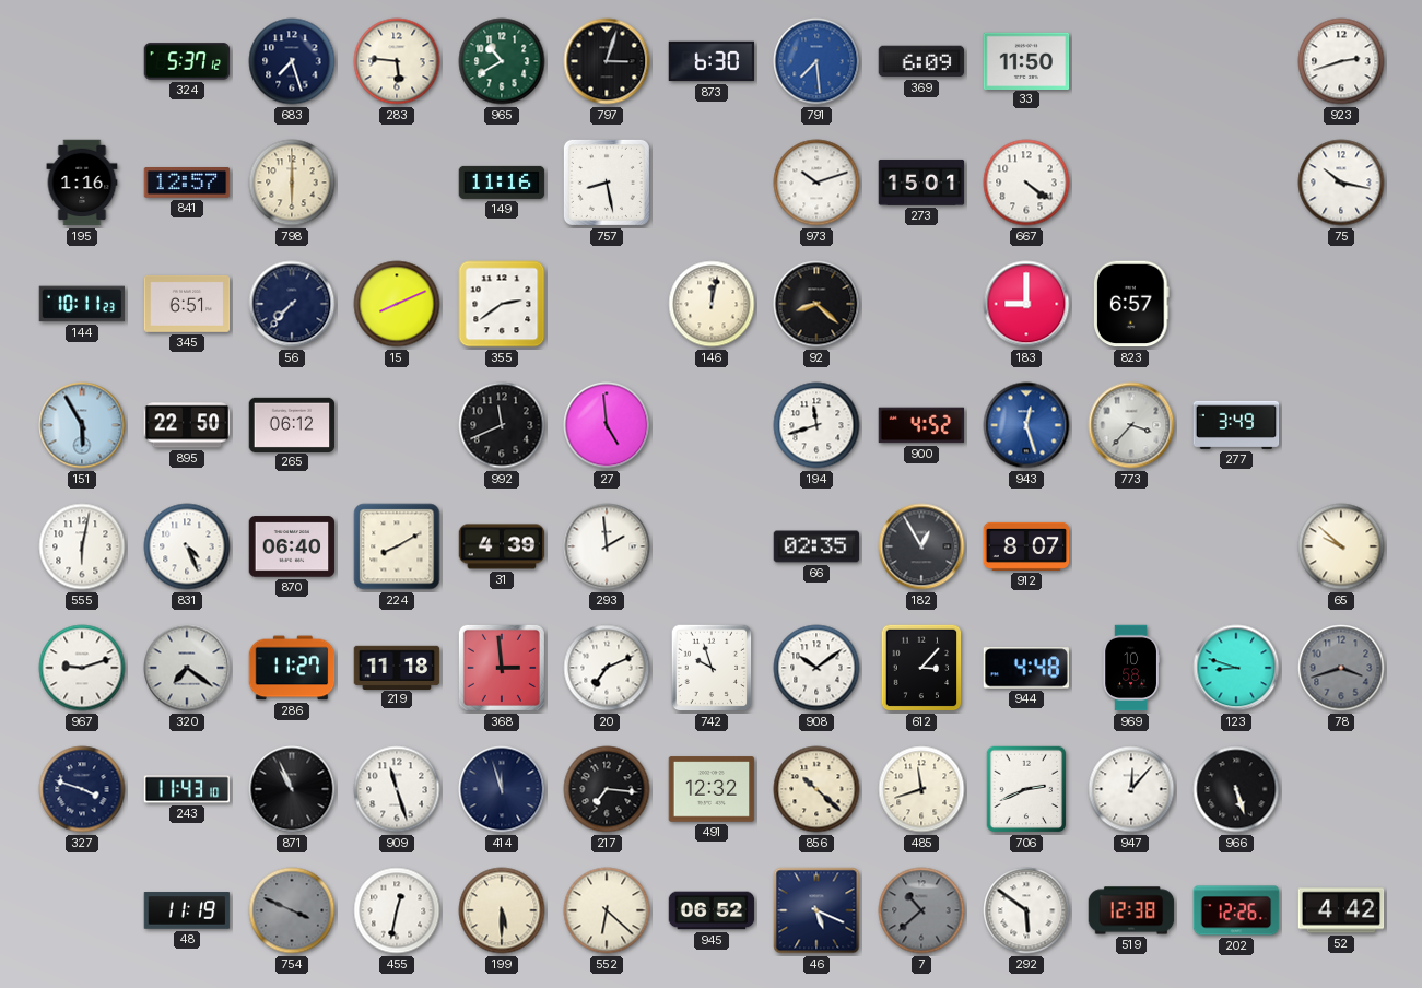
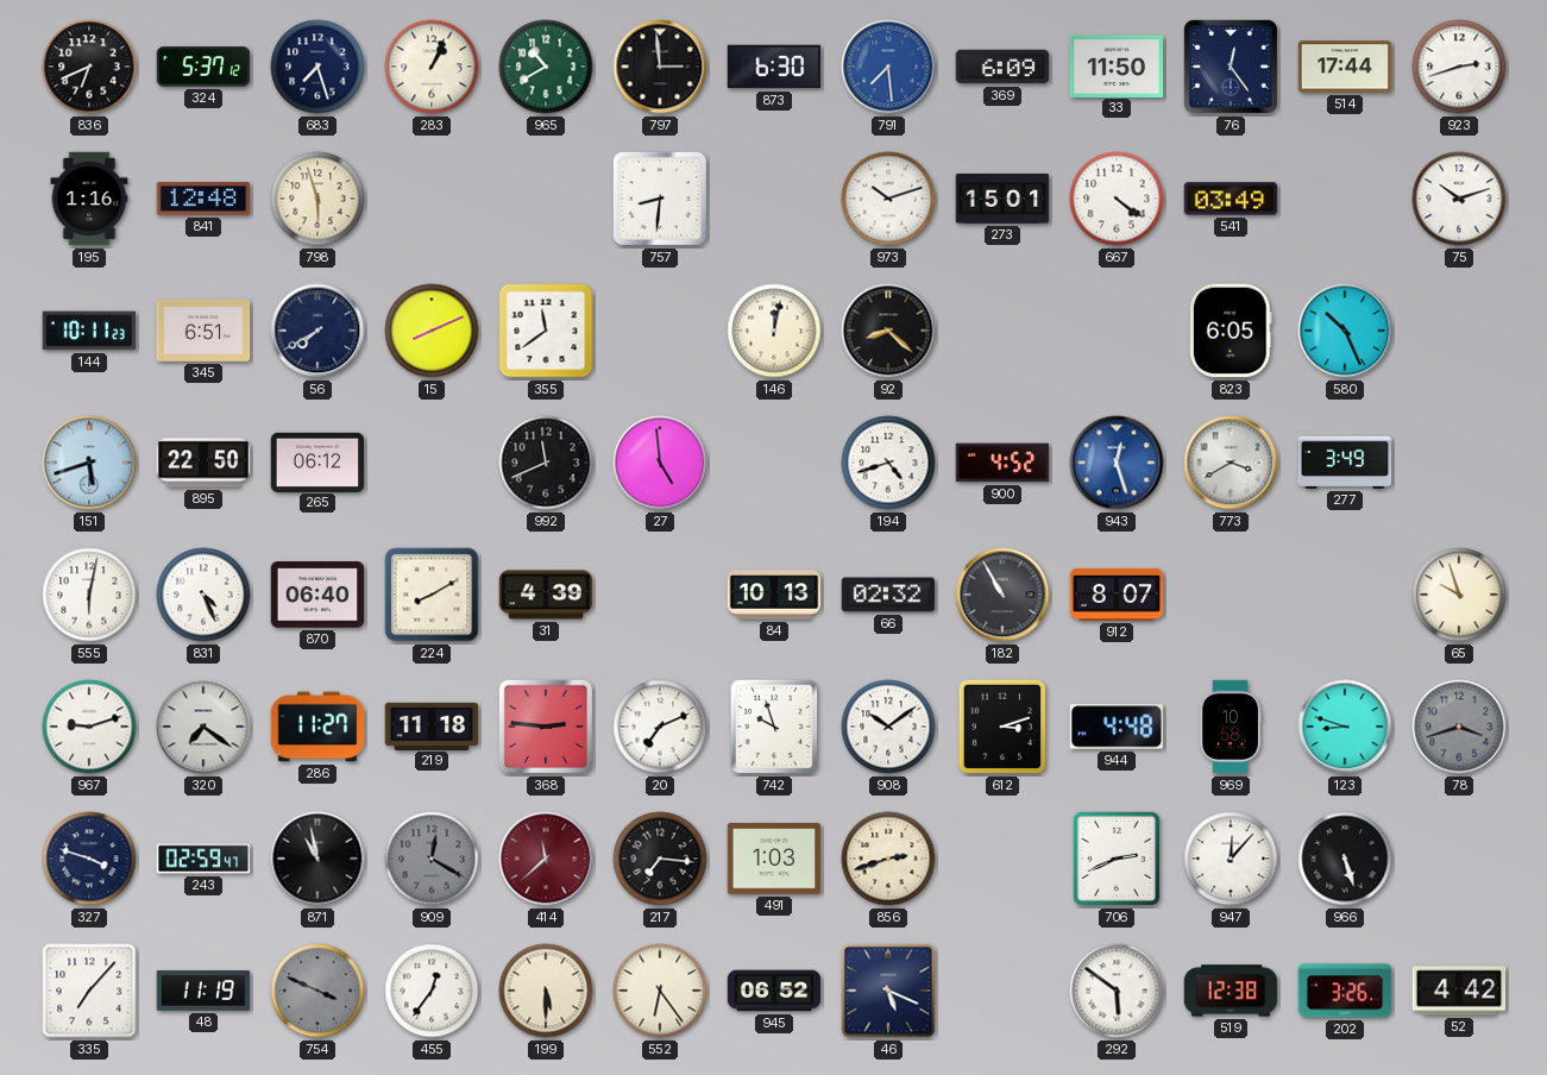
836: none -> 6:41 (89, 67)
283: 5:46 -> 1:04 (432, 67)
797: 3:03 -> 2:59 (660, 67)
76: none -> 12:24 (1231, 67)
514: none -> 17:44 (1345, 67)
841: 12:57 -> 12:48 (203, 199)
798: 6:00 -> 5:57 (317, 199)
149: 11:16 -> none (502, 183)
757: 8:28 -> 8:31 (660, 199)
541: none -> 03:49 (1231, 199)
75: 10:17 -> 10:12 (1459, 199)
56: 7:37 -> 7:40 (317, 331)
355: 2:39 -> 11:39 (546, 331)
183: 9:00 -> none (1026, 304)
823: 6:57 -> 6:05 (1232, 331)
580: none -> 10:26 (1345, 331)
151: 5:55 -> 5:42 (89, 463)
194: 11:42 -> 4:42 (888, 463)
773: 3:37 -> 3:40 (1231, 463)
293: 1:59 -> none (607, 546)
84: none -> 10:13 (774, 595)
66: 02:35 -> 02:32 (888, 595)
182: 12:55 -> 10:55 (1002, 595)
65: 9:52 -> 9:57 (1459, 595)
368: 2:59 -> 2:46 (546, 727)
612: 3:07 -> 3:12 (1002, 727)
243: 11:43 -> 02:59 (203, 859)
871: 10:56 -> 10:58 (317, 859)
909: 11:27 -> 12:20 (432, 859)
909 dial: white -> grey (432, 859)
414: 11:57 -> 11:38 (546, 859)
414 dial: navy -> burgundy (546, 859)
491: 12:32 -> 1:03 (774, 859)
856: 10:22 -> 2:42 (888, 859)
485: 11:42 -> none (921, 789)
335: none -> 7:07 (89, 991)
455: 12:32 -> 12:36 (432, 991)
552: 6:22 -> 6:24 (660, 991)
7: 10:38 -> none (921, 910)
202: 12:26 -> 3:26 (1345, 991)
